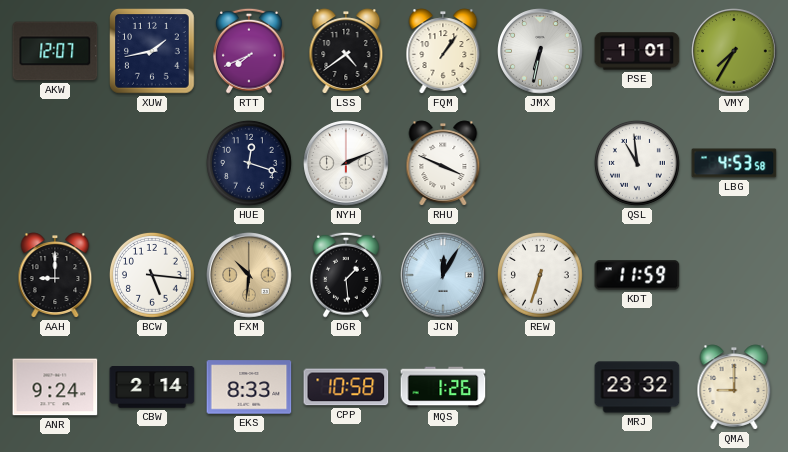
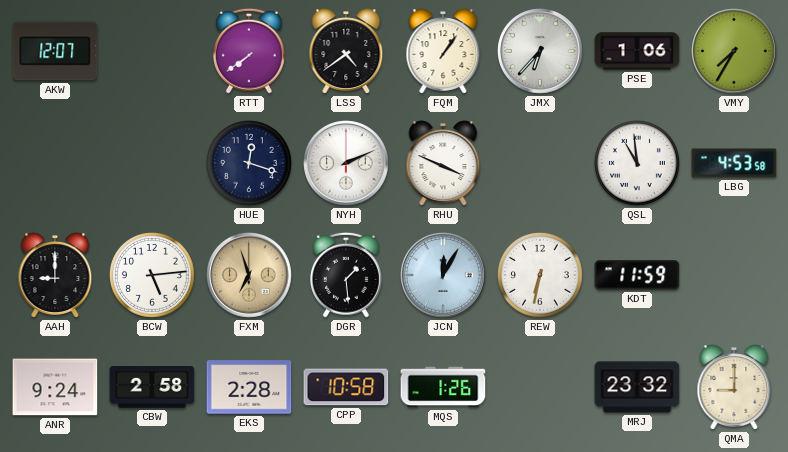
XUW: 1:43 -> none (152, 51)
RTT: 7:41 -> 7:39 (249, 51)
JMX: 6:32 -> 6:37 (540, 51)
PSE: 1:01 -> 1:06 (637, 51)
BCW: 5:16 -> 5:14 (152, 275)
FXM: 10:31 -> 6:57 (249, 275)
REW: 6:33 -> 6:32 (540, 275)
CBW: 2:14 -> 2:58 (152, 388)
EKS: 8:33 -> 2:28 (249, 387)
